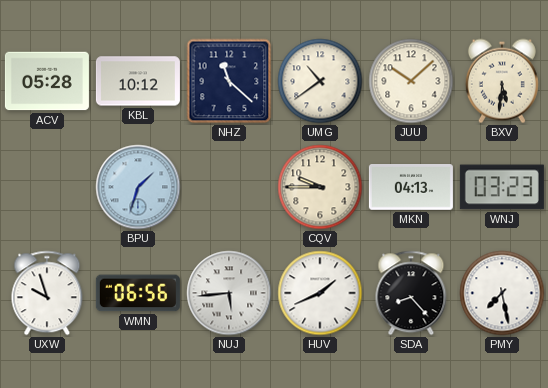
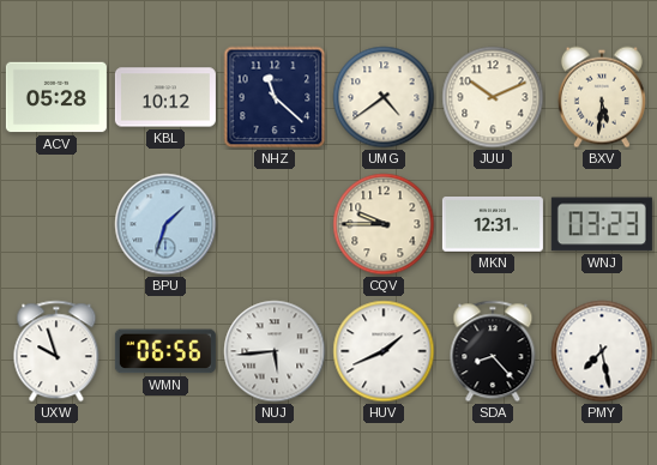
UMG: 10:39 -> 4:39 (384, 97)
JUU: 10:08 -> 10:11 (493, 97)
MKN: 04:13 -> 12:31 (493, 225)
